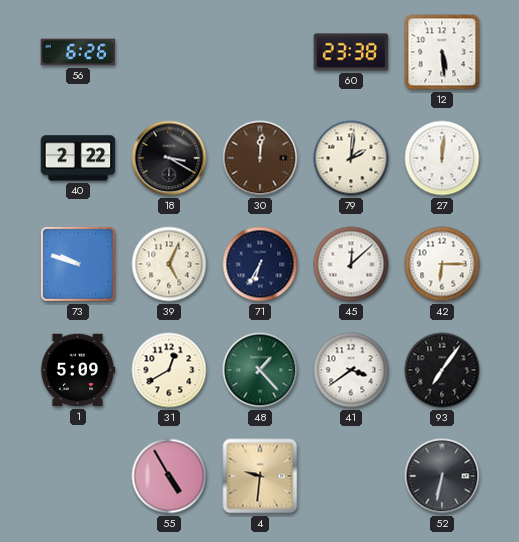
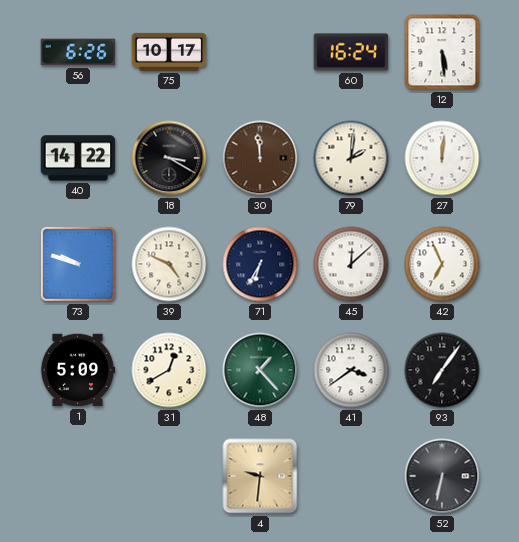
75: none -> 10:17 (169, 52)
60: 23:38 -> 16:24 (351, 52)
40: 2:22 -> 14:22 (78, 158)
30: 12:01 -> 11:59 (260, 158)
39: 5:04 -> 4:49 (169, 264)
42: 6:15 -> 6:56 (442, 264)
55: 4:55 -> none (169, 476)
